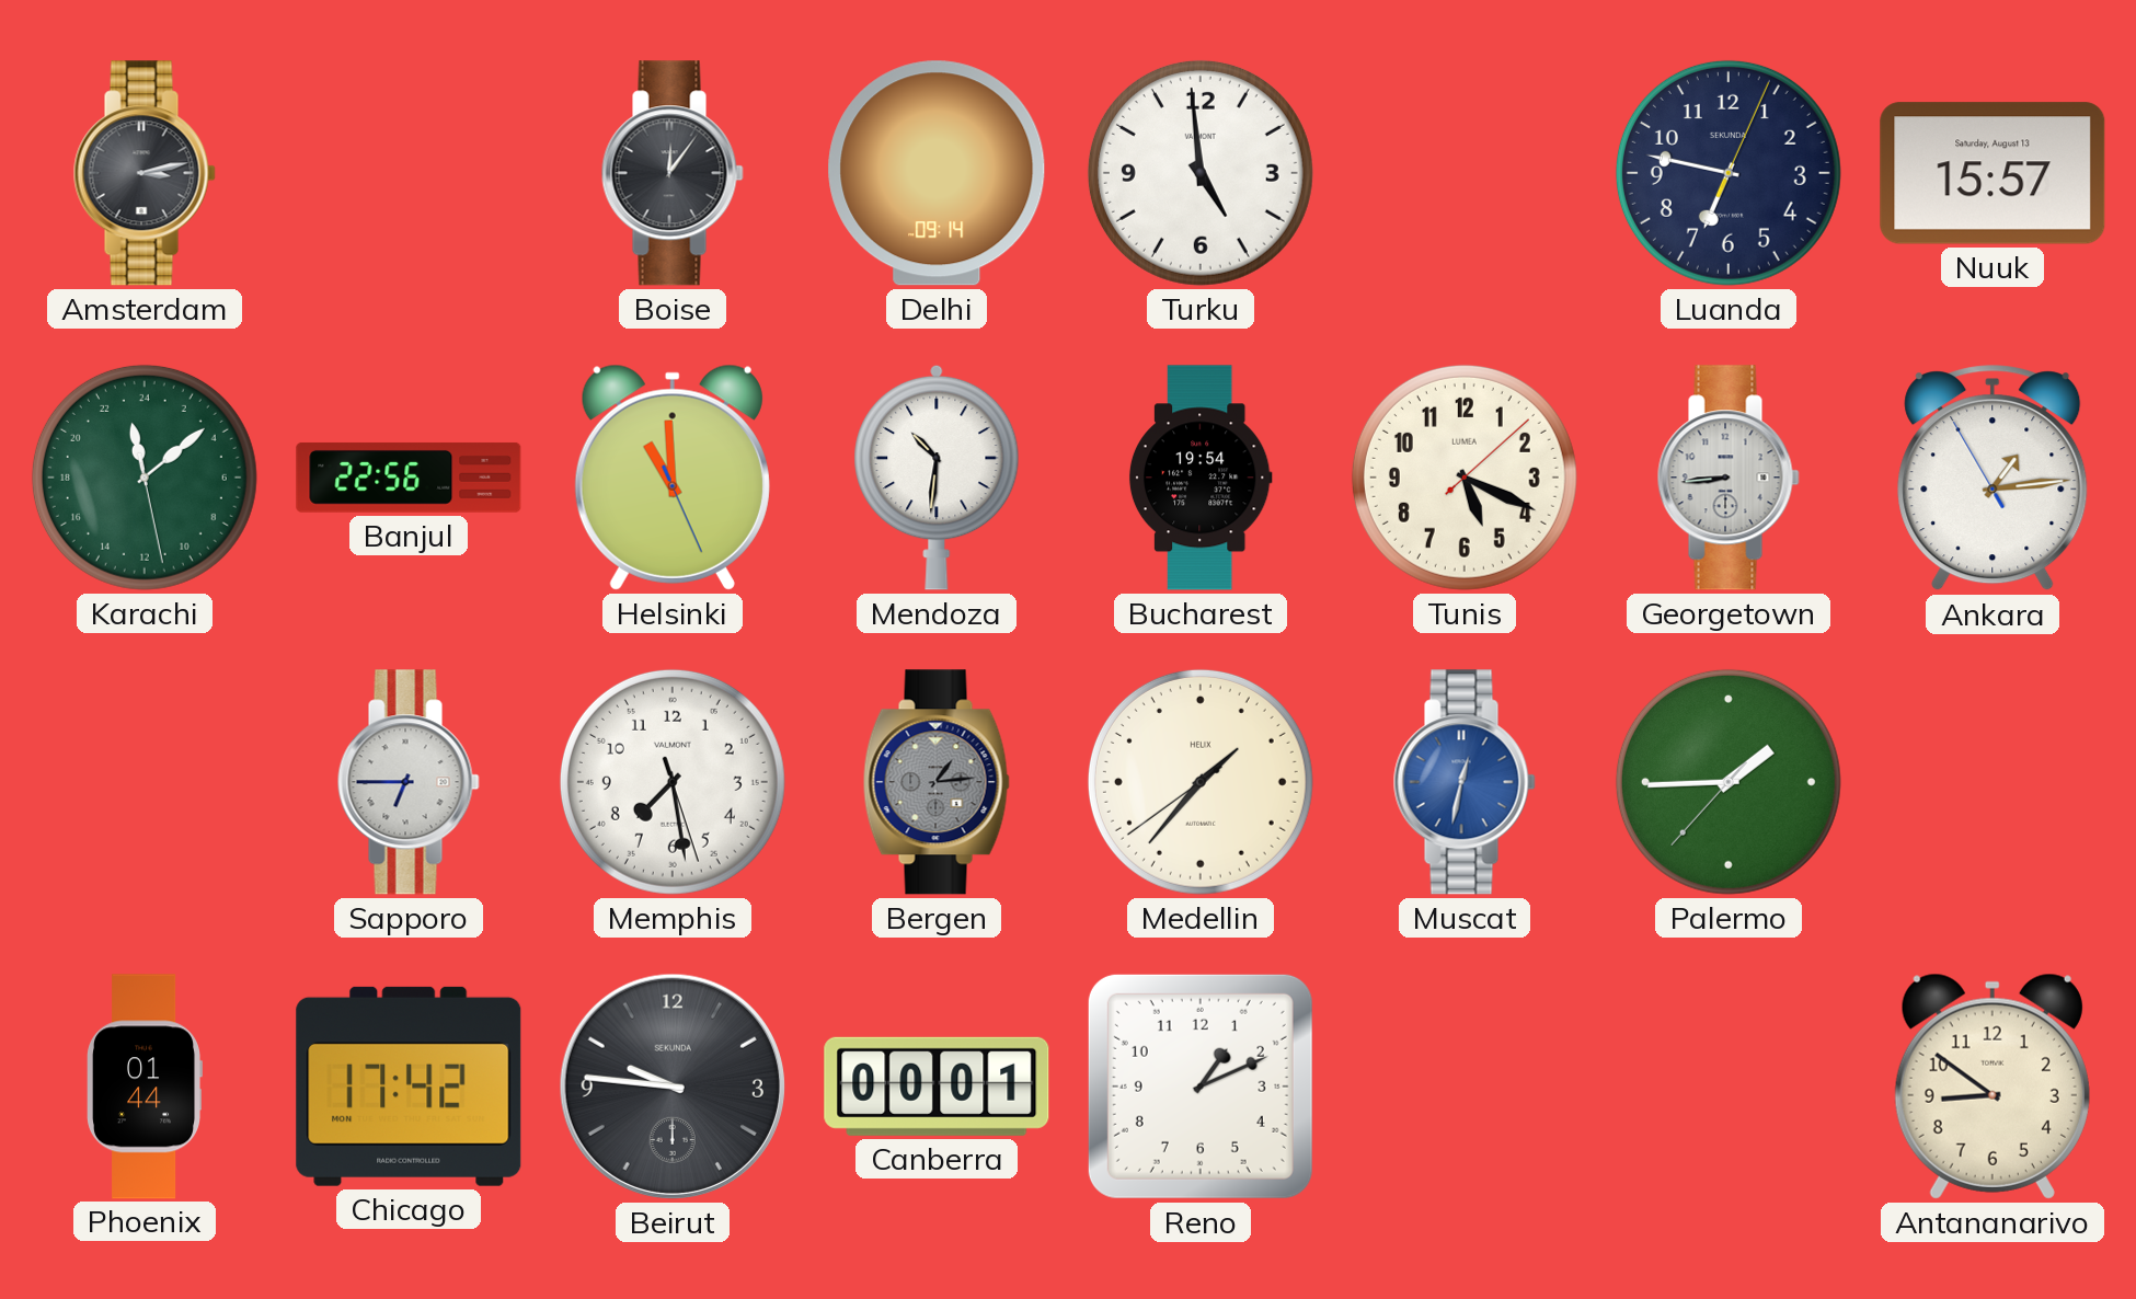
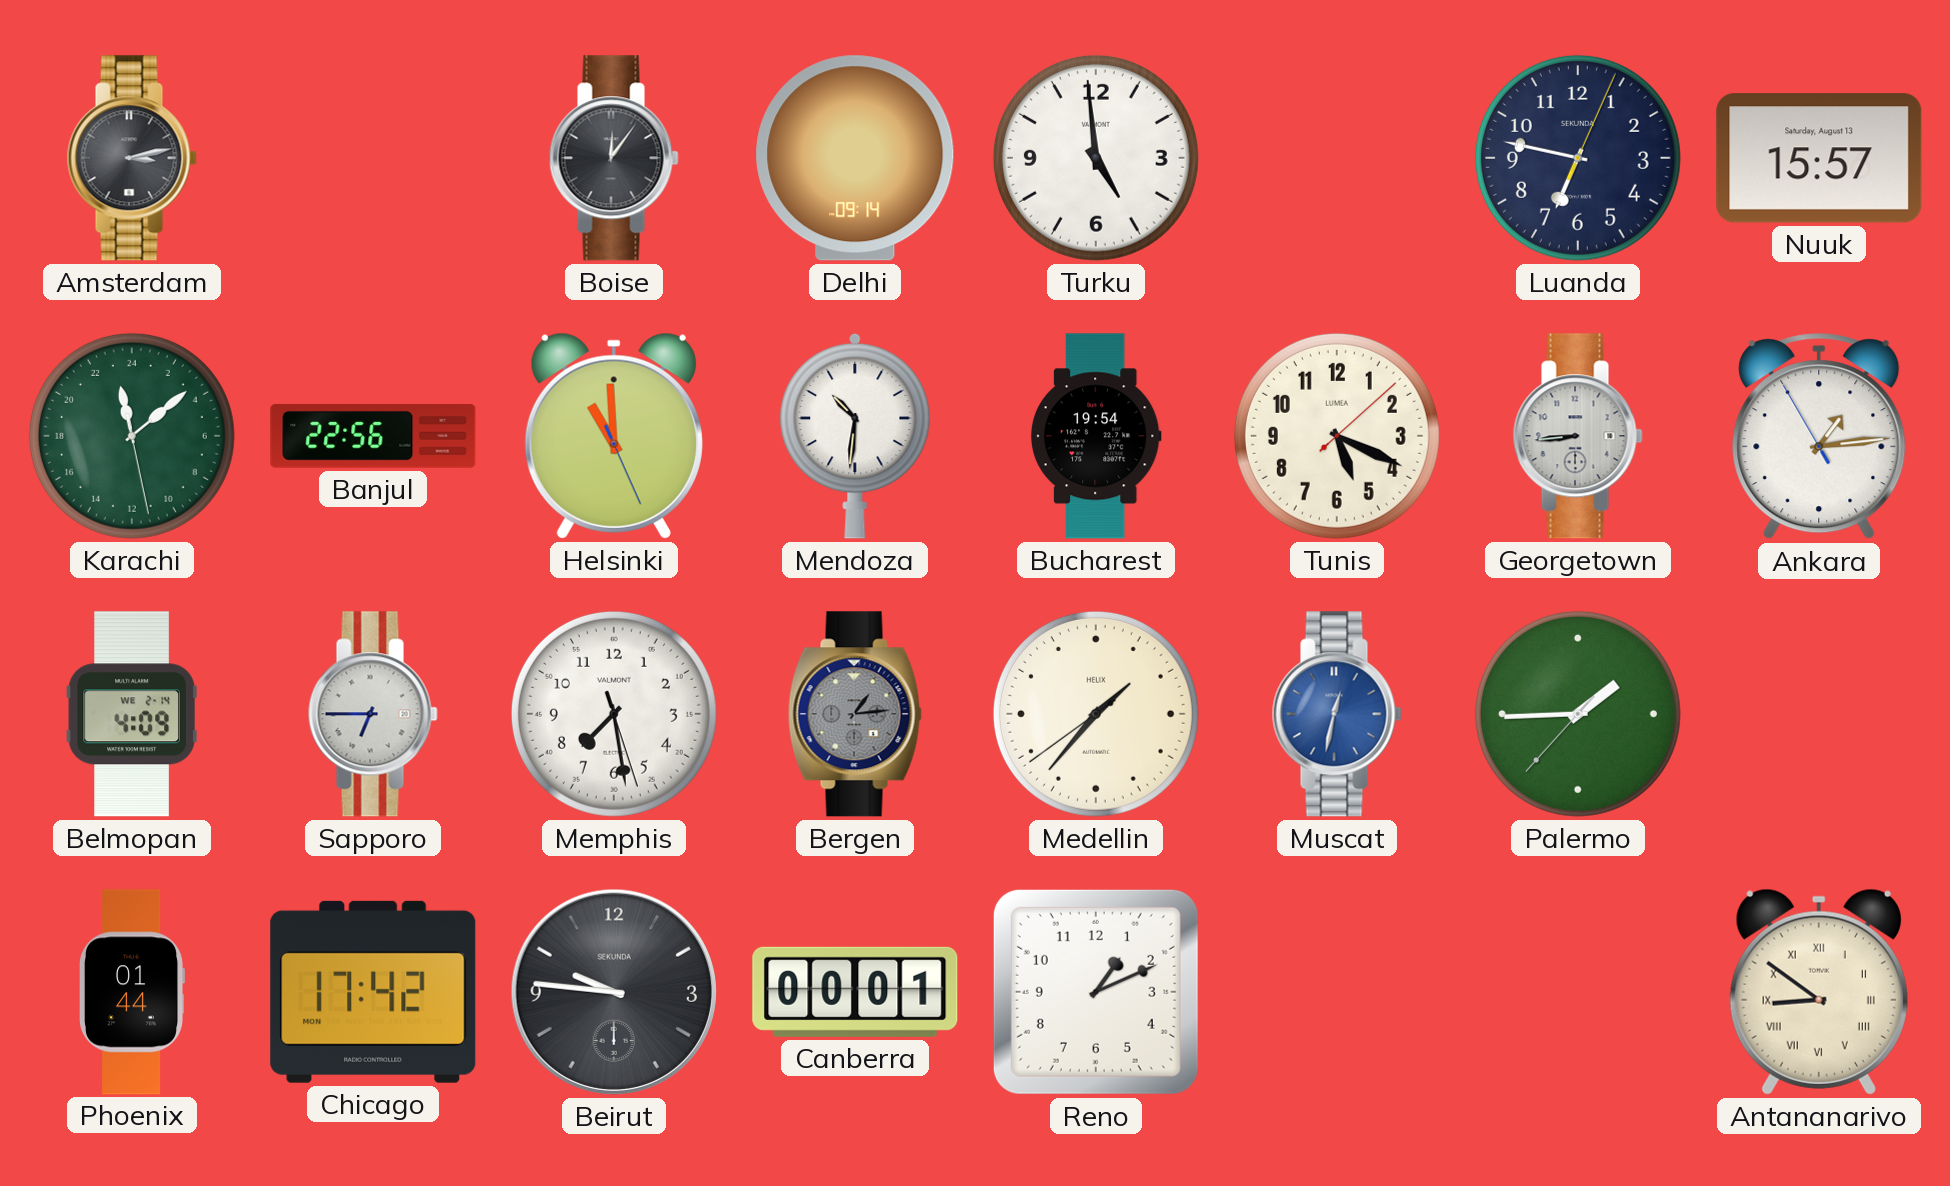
Belmopan: none -> 4:09 (132, 714)
Antananarivo numerals: Arabic -> Roman (1819, 992)
